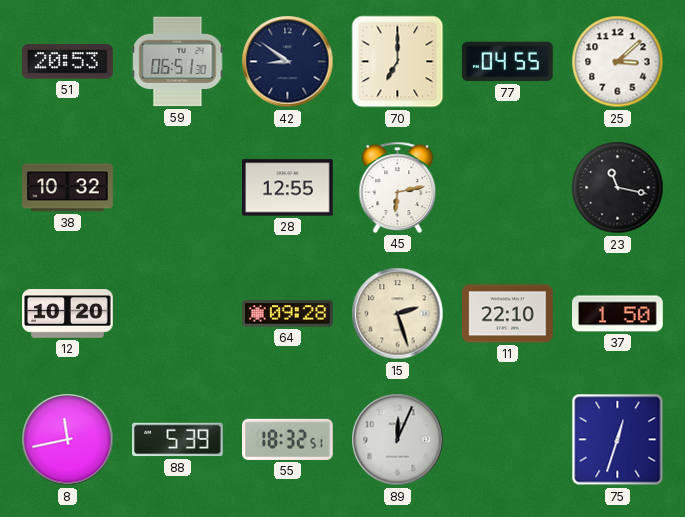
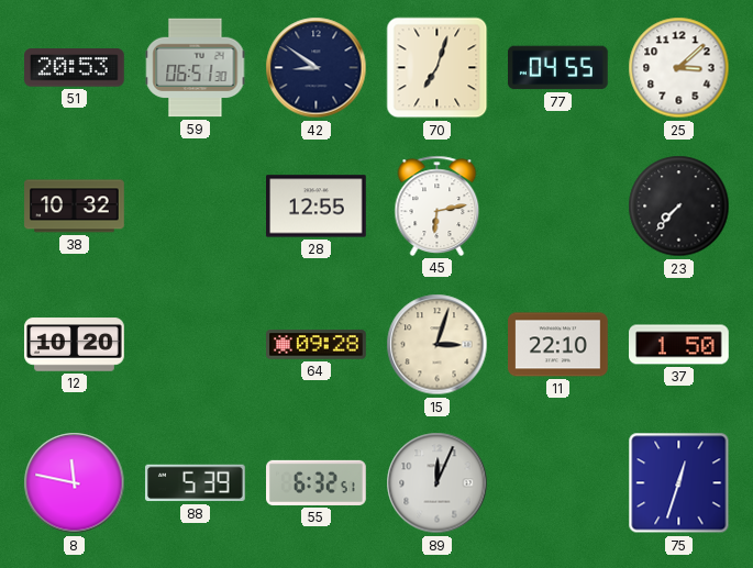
70: 7:00 -> 7:03 (438, 68)
23: 11:17 -> 7:37 (679, 207)
15: 2:27 -> 3:03 (438, 345)
8: 11:43 -> 11:47 (75, 483)
55: 18:32 -> 6:32 (317, 482)
